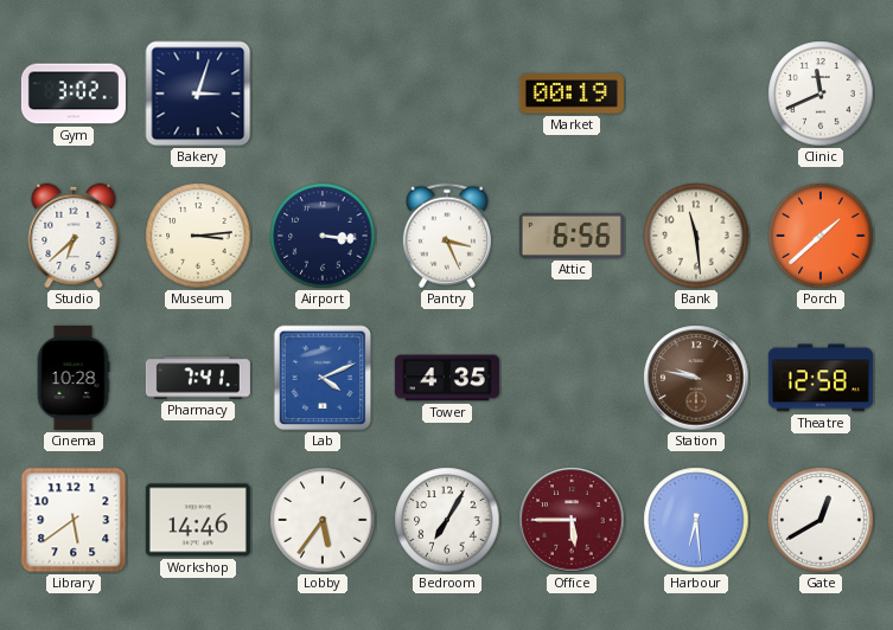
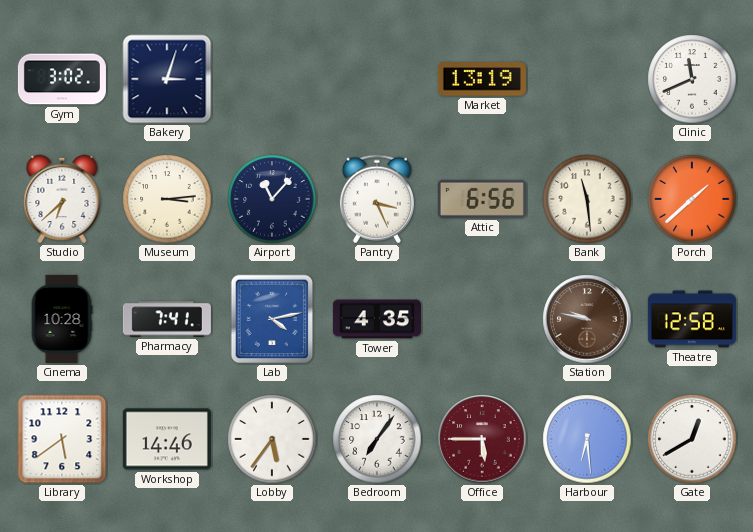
Market: 00:19 -> 13:19 (482, 79)
Airport: 3:16 -> 11:07 (272, 199)
Lab: 4:11 -> 4:13 (272, 319)
Bedroom: 7:05 -> 7:06 (377, 439)
